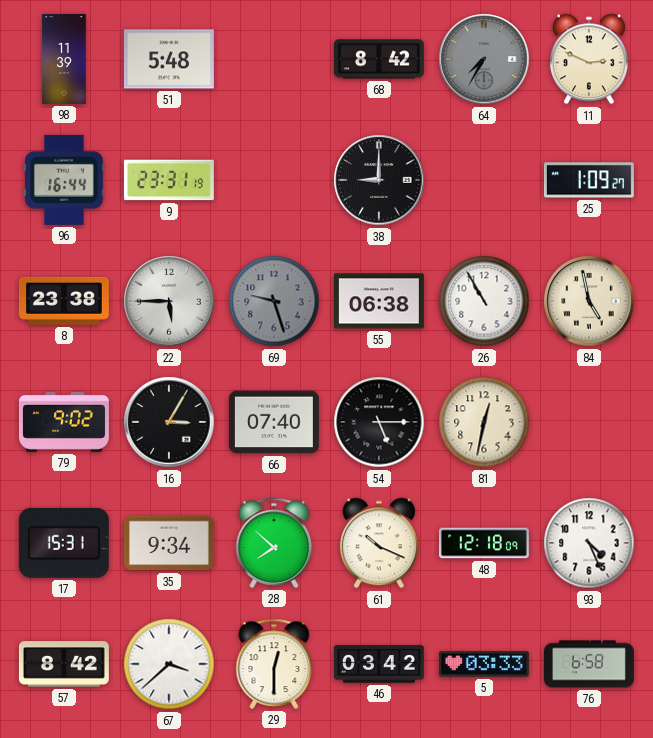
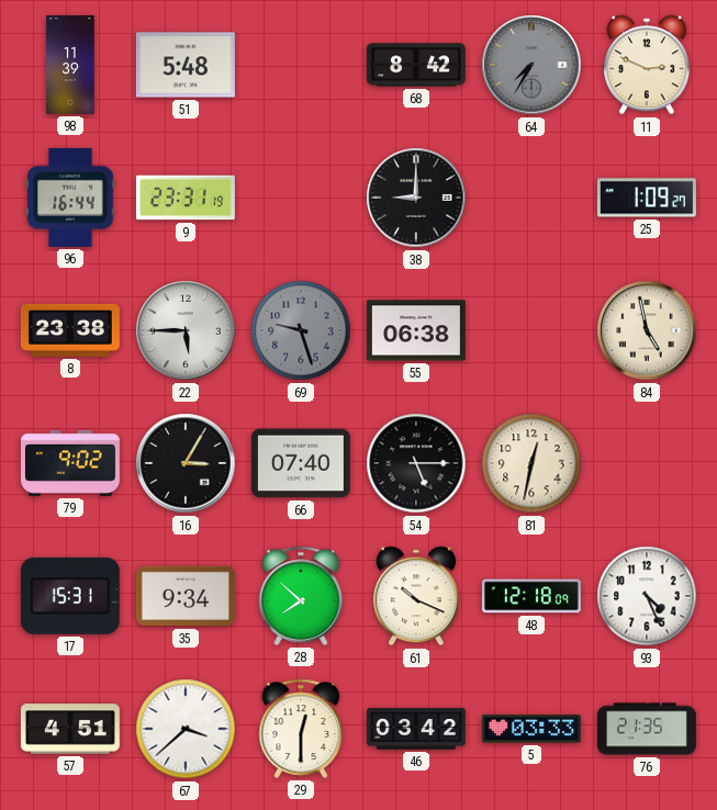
26: 10:55 -> none (484, 301)
57: 8:42 -> 4:51 (70, 729)
76: 6:58 -> 21:35 (647, 729)
